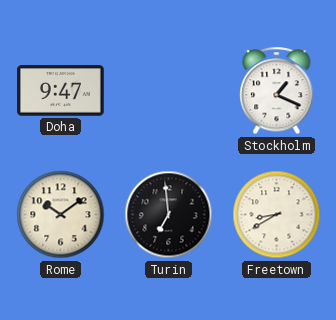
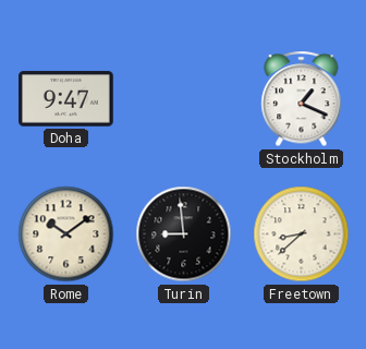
Turin: 6:59 -> 8:59 (184, 234)
Freetown: 8:40 -> 8:38 (302, 234)
